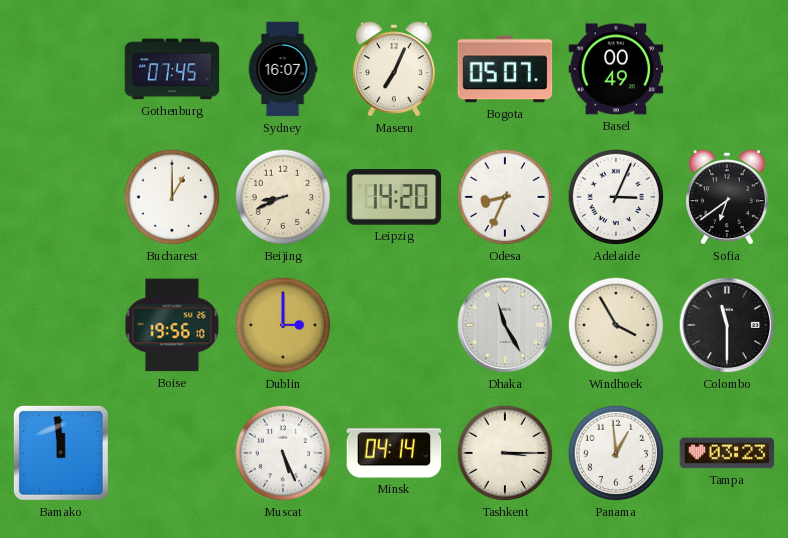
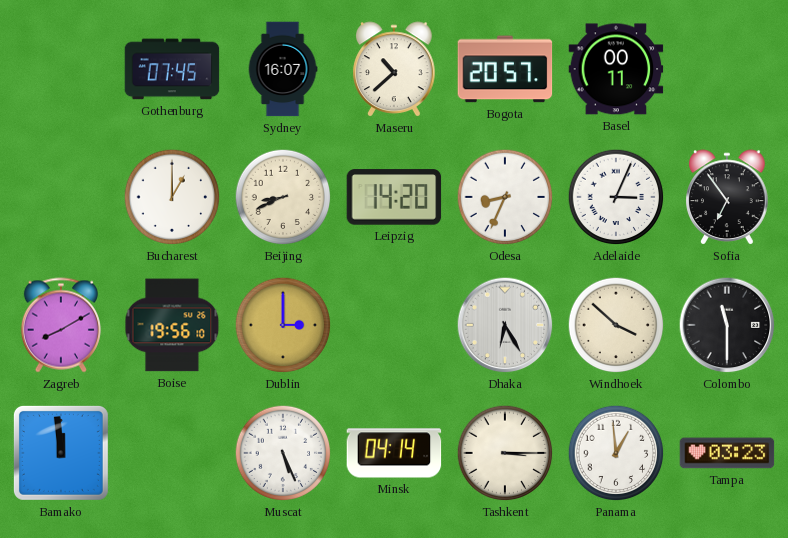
Maseru: 7:04 -> 10:38 (395, 69)
Bogota: 05:07 -> 20:57 (505, 69)
Basel: 00:49 -> 00:11 (616, 69)
Sofia: 6:39 -> 6:54 (728, 197)
Zagreb: none -> 8:10 (61, 325)
Dhaka: 11:25 -> 6:25 (505, 325)
Windhoek: 3:55 -> 3:52 (616, 325)
